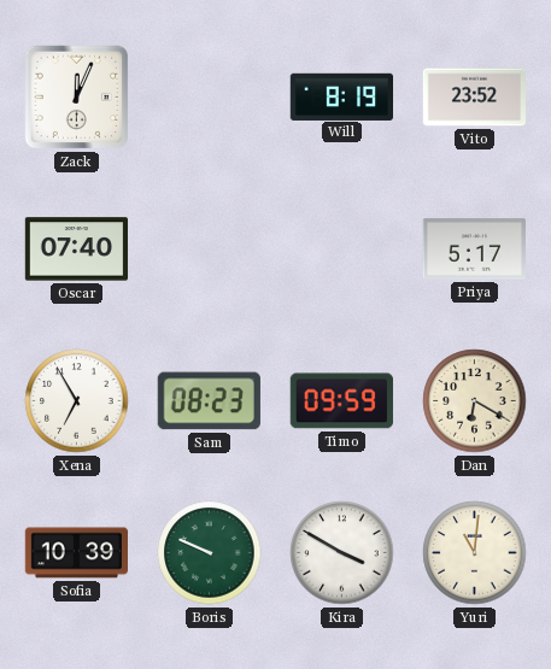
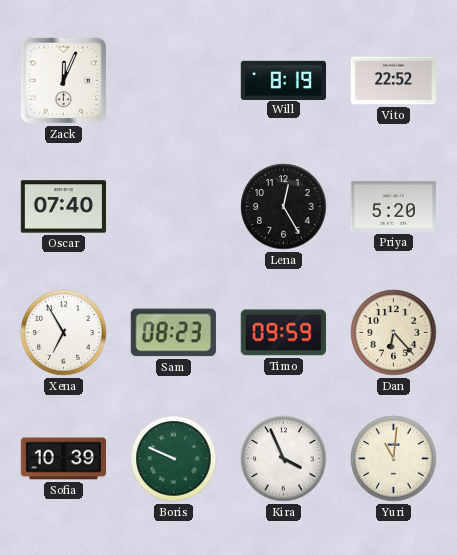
Vito: 23:52 -> 22:52 (393, 81)
Lena: none -> 12:25 (284, 207)
Priya: 5:17 -> 5:20 (393, 206)
Dan: 6:20 -> 6:23 (394, 333)
Kira: 3:50 -> 3:56 (284, 459)
